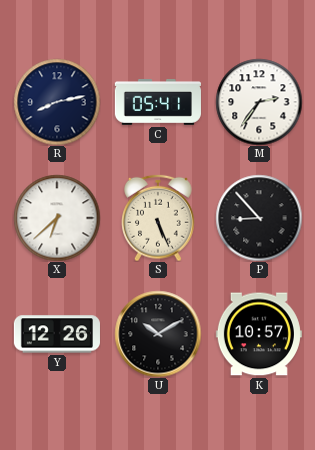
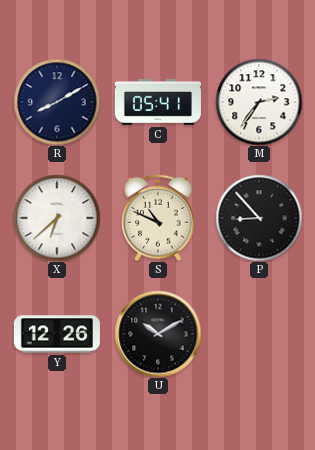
R: 8:13 -> 8:10 (57, 102)
S: 5:26 -> 10:49 (158, 218)
K: 10:57 -> none (259, 334)
